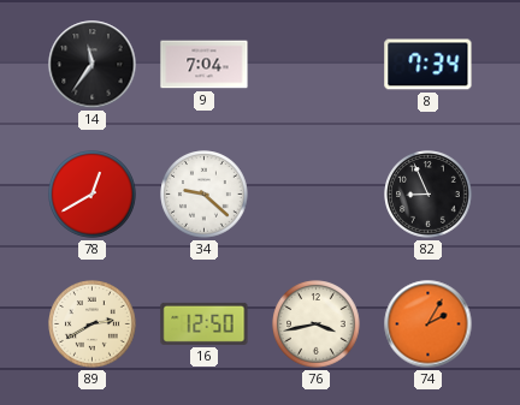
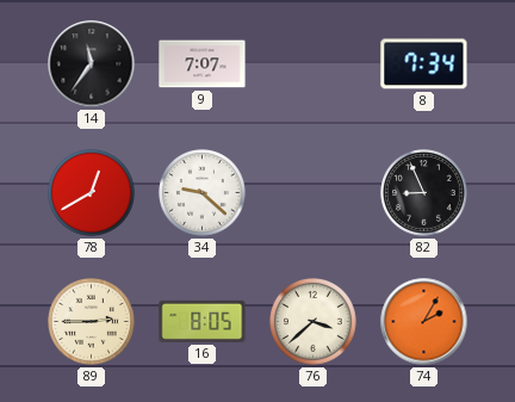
9: 7:04 -> 7:07 (203, 64)
89: 2:40 -> 2:45 (92, 322)
16: 12:50 -> 8:05 (203, 321)
76: 3:43 -> 3:38 (314, 322)
